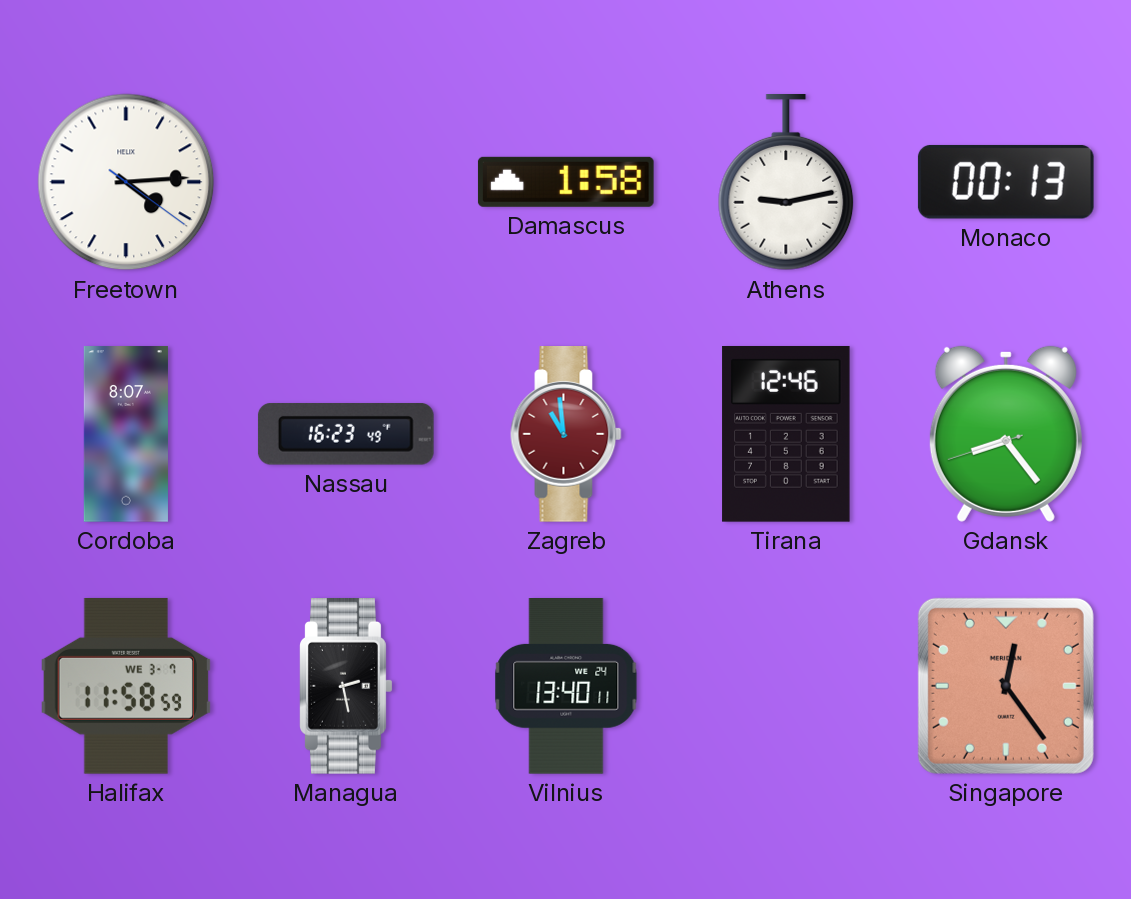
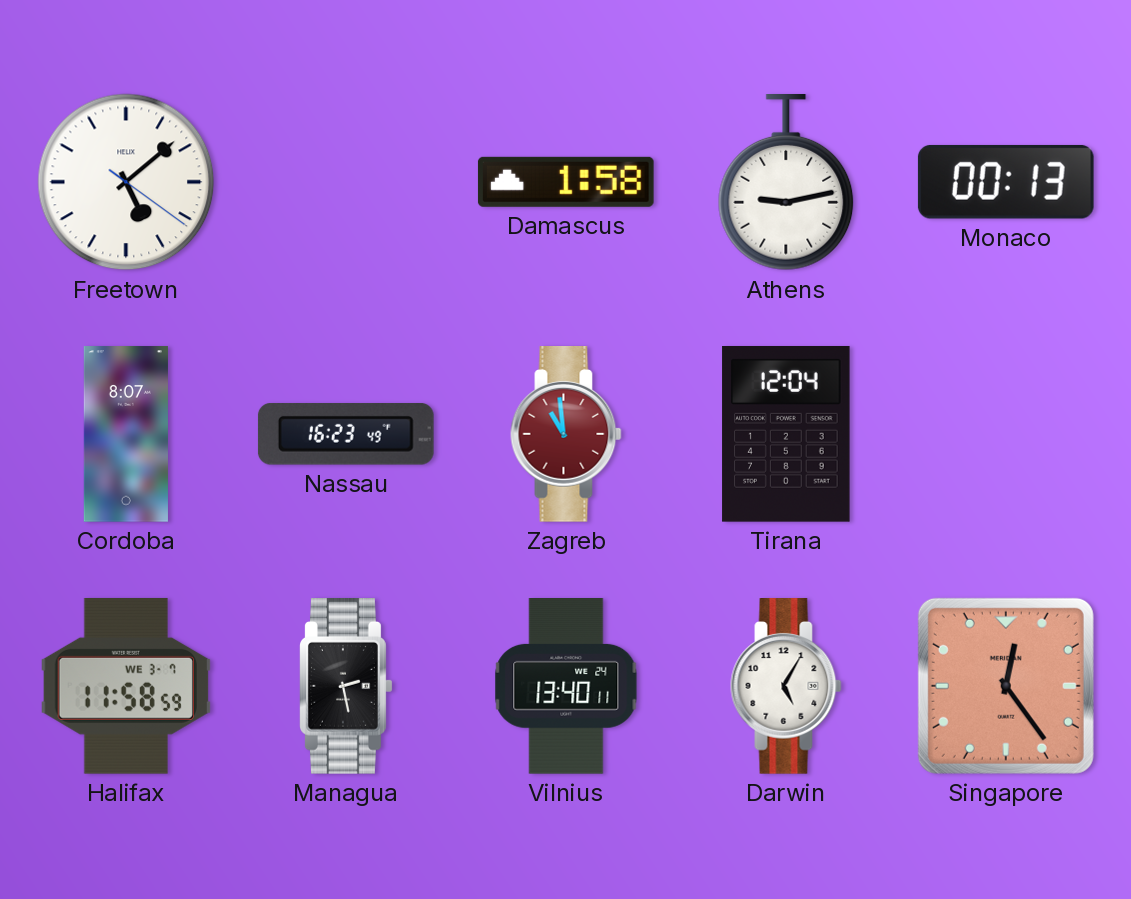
Freetown: 4:14 -> 5:08 (126, 182)
Tirana: 12:46 -> 12:04 (786, 435)
Gdansk: 8:23 -> none (1006, 434)
Darwin: none -> 5:05 (786, 687)
